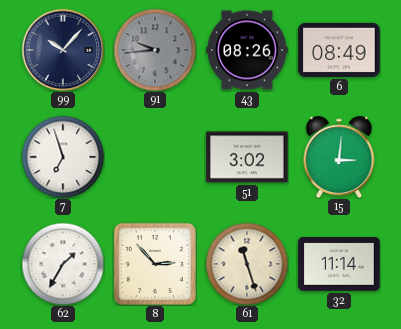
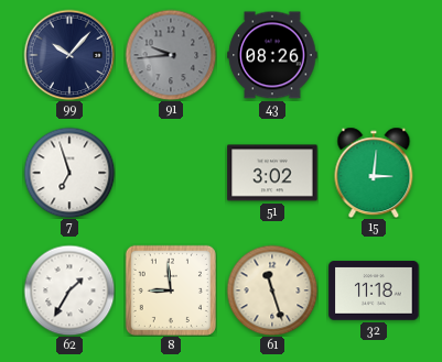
6: 08:49 -> none (339, 50)
8: 2:53 -> 8:59 (171, 290)
32: 11:14 -> 11:18 (374, 290)
